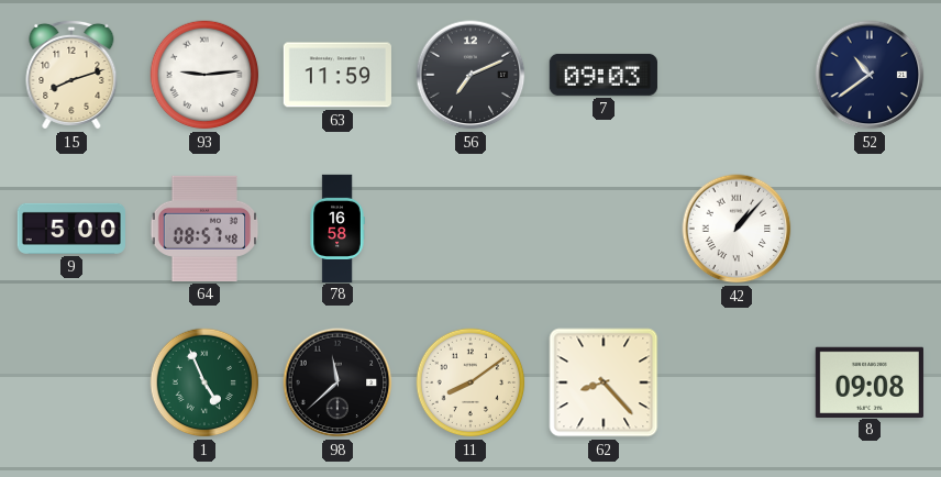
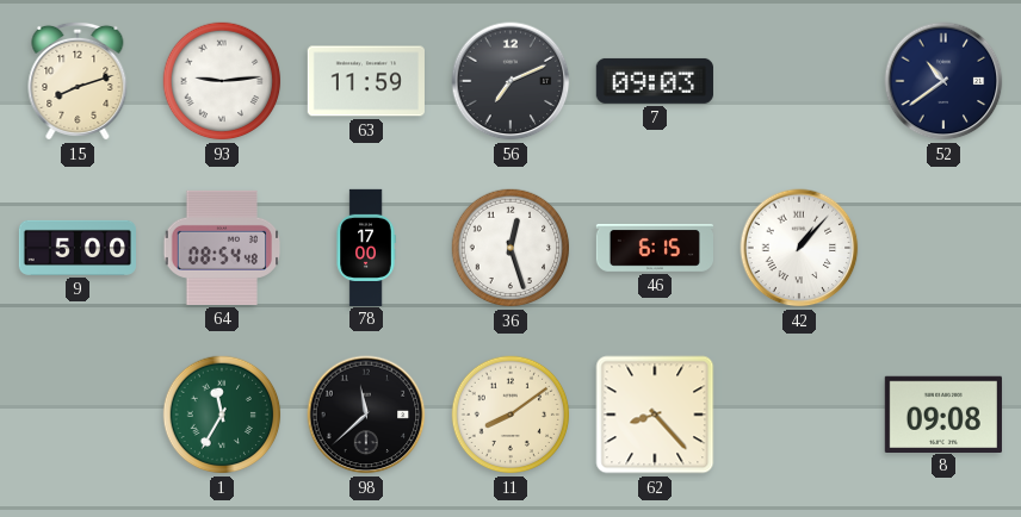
64: 08:57 -> 08:54 (222, 248)
78: 16:58 -> 17:00 (366, 247)
36: none -> 12:27 (510, 248)
46: none -> 6:15 (654, 248)
1: 4:56 -> 11:35 (222, 415)
